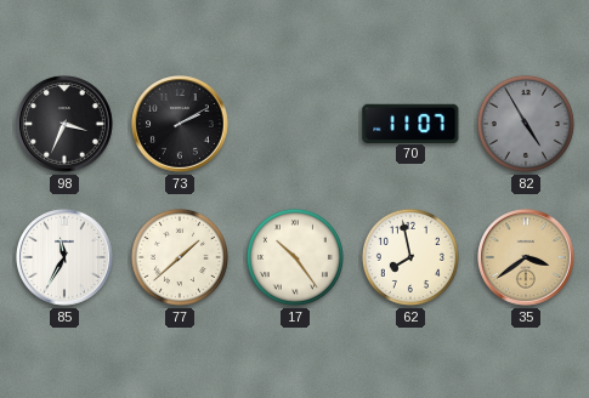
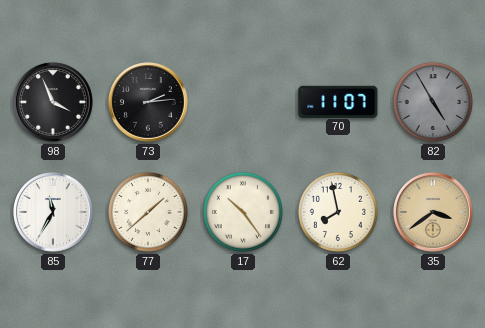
98: 3:34 -> 3:56 (54, 103)
73: 2:10 -> 2:14 (149, 103)
